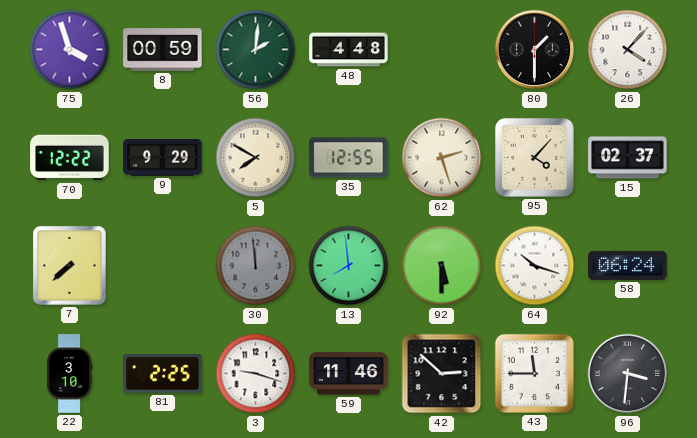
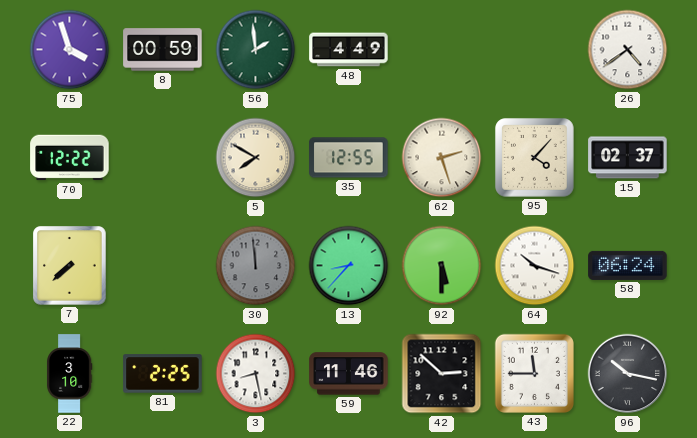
56: 2:01 -> 1:59 (256, 50)
48: 4:48 -> 4:49 (349, 50)
80: 1:30 -> none (535, 50)
26: 4:07 -> 4:39 (628, 50)
9: 9:29 -> none (163, 158)
13: 7:59 -> 8:37 (349, 266)
3: 9:18 -> 8:28 (256, 374)
96: 3:31 -> 10:17 (628, 374)
